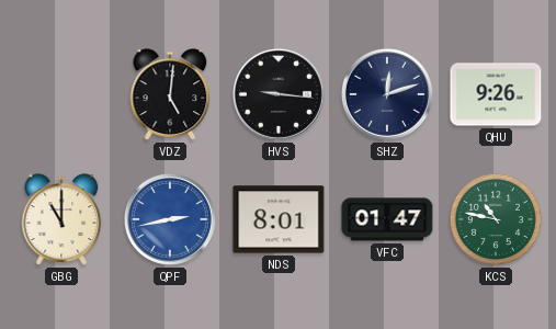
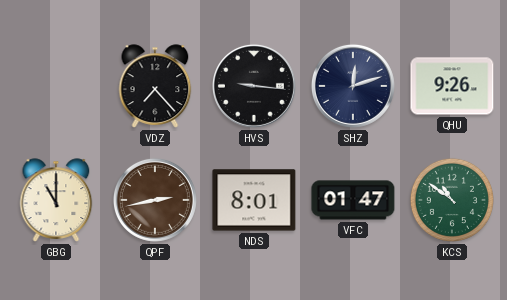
VDZ: 5:01 -> 7:23 (155, 86)
QPF dial: blue -> brown (155, 200)
KCS: 10:47 -> 10:51 (452, 200)
